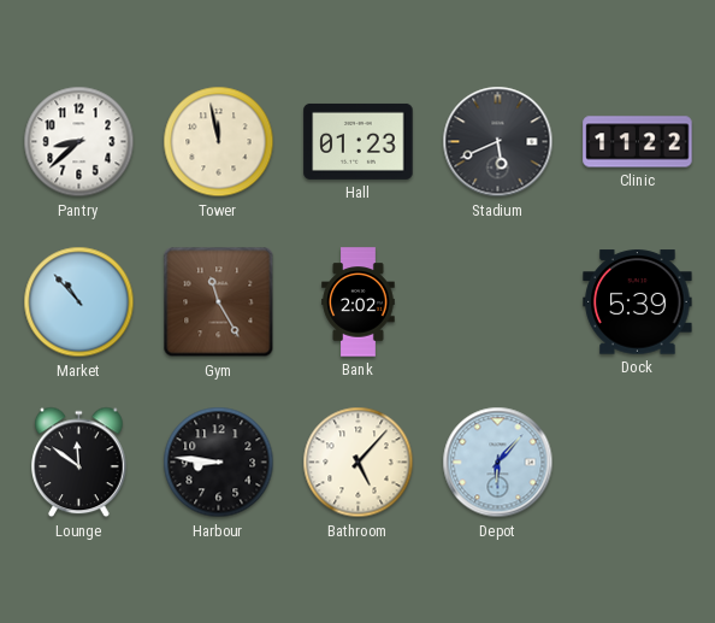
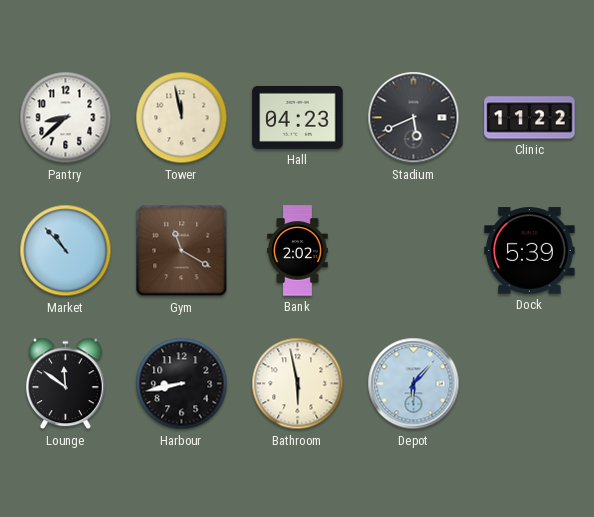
Hall: 01:23 -> 04:23 (298, 117)
Gym: 11:25 -> 11:20 (182, 251)
Harbour: 8:46 -> 8:43 (182, 384)
Bathroom: 5:07 -> 5:58 (298, 384)
